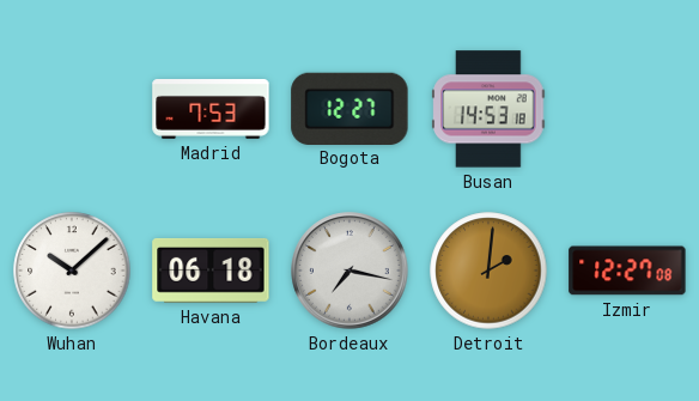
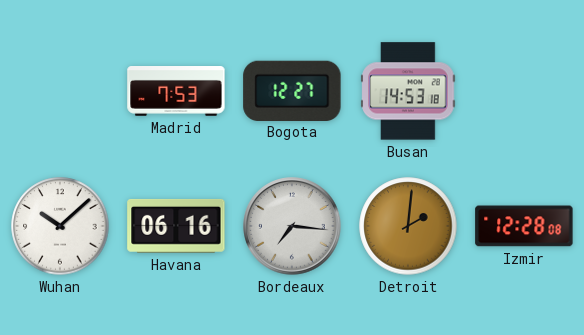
Havana: 06:18 -> 06:16 (176, 226)
Bordeaux: 7:17 -> 7:16 (292, 226)
Izmir: 12:27 -> 12:28 (524, 226)
